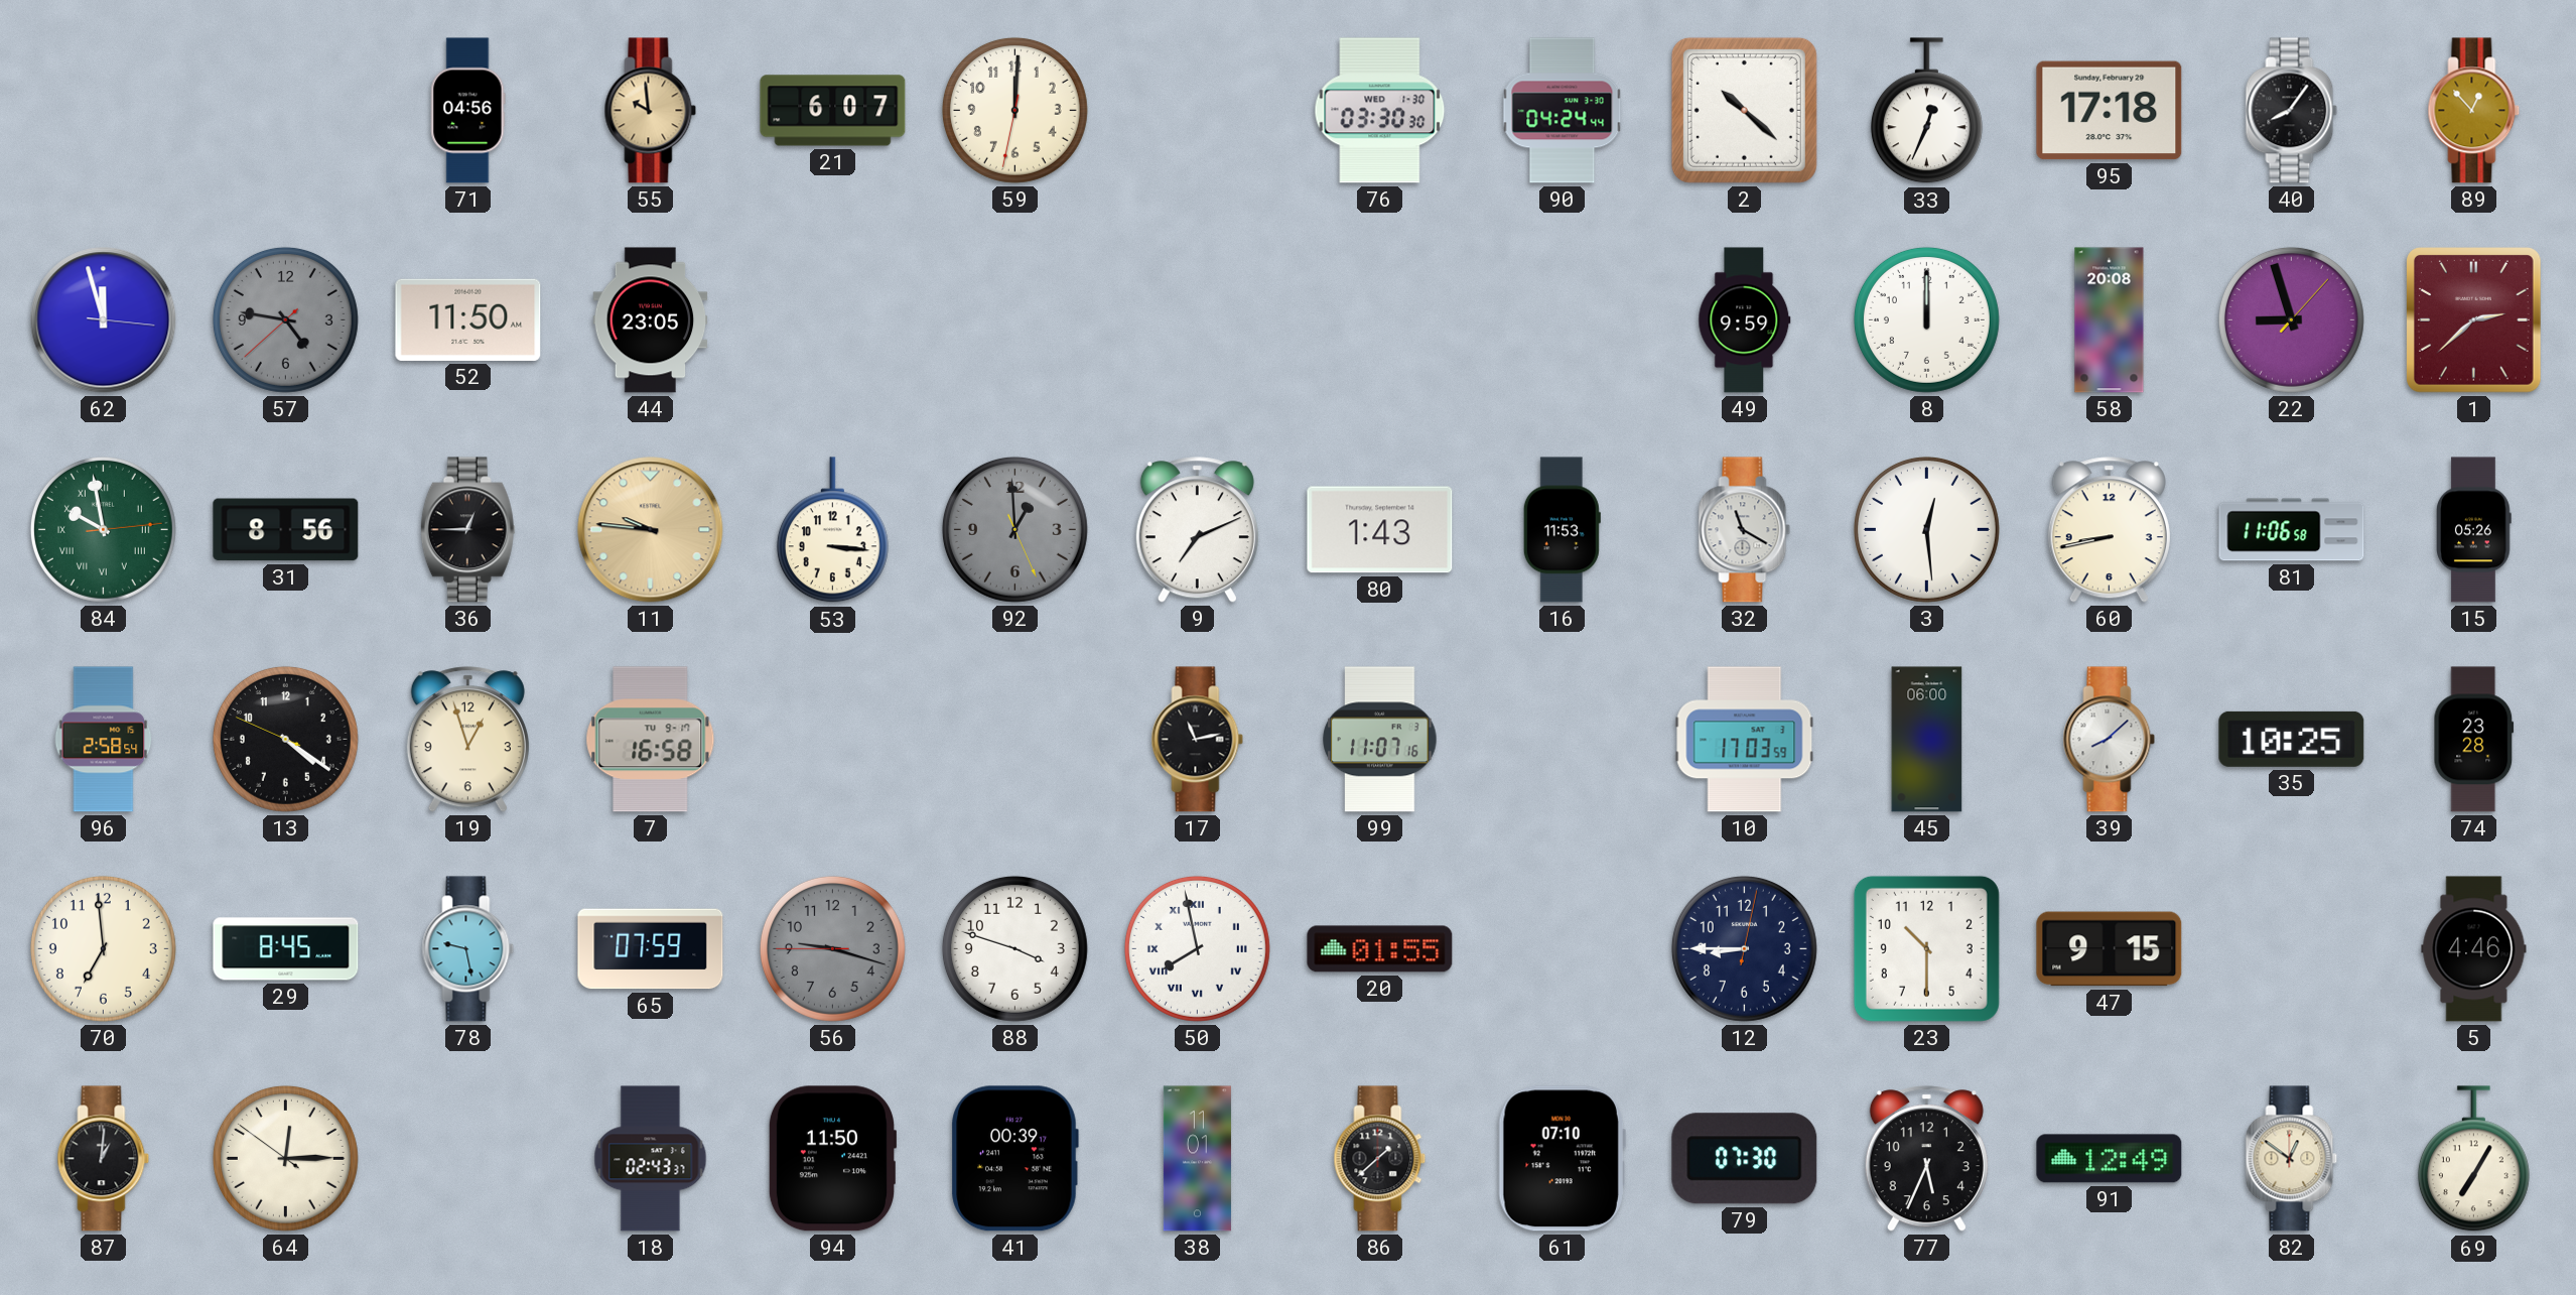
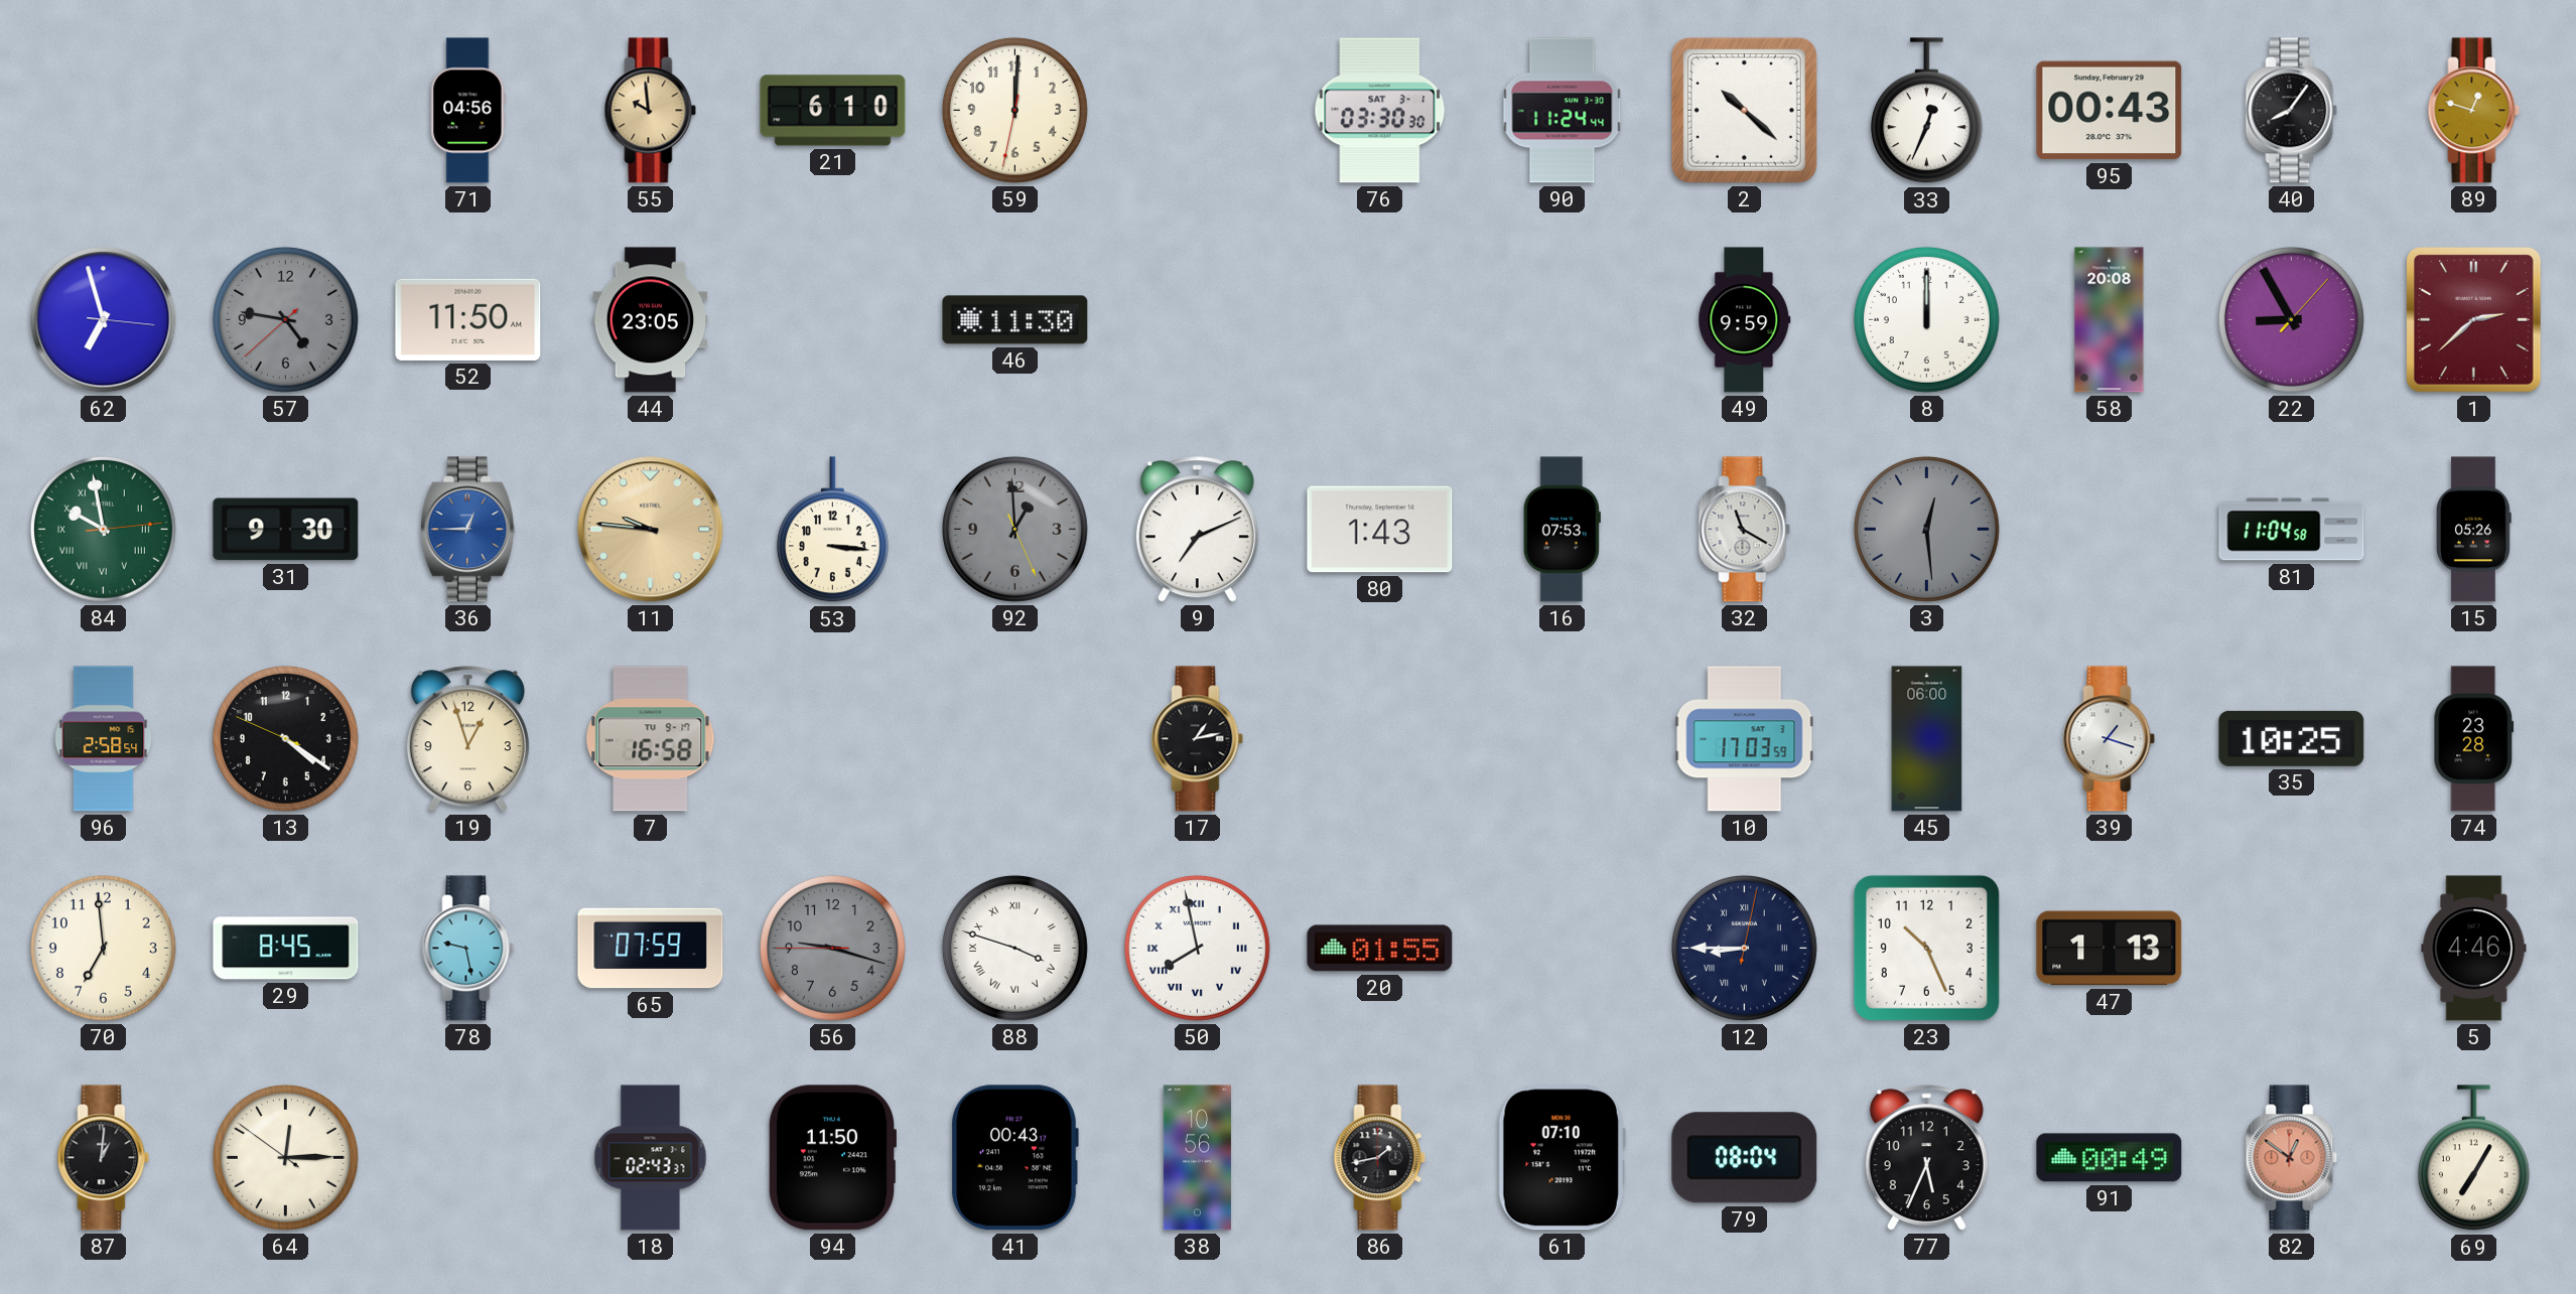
21: 6:07 -> 6:10 (833, 111)
76 date: WED 1-30 -> SAT 3-1 (1380, 111)
90: 04:24 -> 11:24 (1563, 111)
95: 17:18 -> 00:43 (2110, 111)
89: 12:53 -> 12:48 (2474, 111)
62: 11:57 -> 6:57 (104, 320)
46: none -> 11:30 (1015, 320)
22: 8:57 -> 8:55 (2291, 319)
31: 8:56 -> 9:30 (286, 530)
36 dial: black -> blue (467, 530)
16: 11:53 -> 07:53 (1562, 530)
3 dial: white -> grey (1926, 529)
60: 8:43 -> none (2109, 530)
81: 11:06 -> 11:04 (2292, 530)
17: 11:13 -> 1:13 (1198, 739)
99: 11:07 -> none (1380, 740)
39: 8:08 -> 1:18 (2110, 739)
88 numerals: Arabic -> Roman (1014, 948)
12 numerals: Arabic -> Roman (1744, 948)
23: 10:30 -> 10:26 (1926, 948)
47: 9:15 -> 1:13 (2110, 949)
41: 00:39 -> 00:43 (1014, 1158)
38: 11:01 -> 10:56 (1197, 1158)
86: 1:38 -> 1:43 (1380, 1158)
79: 07:30 -> 08:04 (1745, 1158)
91: 12:49 -> 00:49 (2110, 1158)
82 dial: cream -> salmon (2292, 1158)
